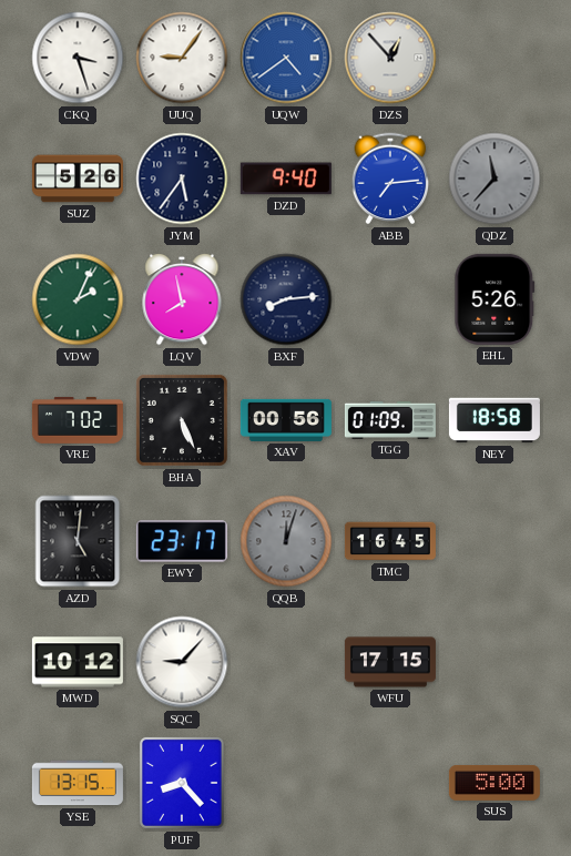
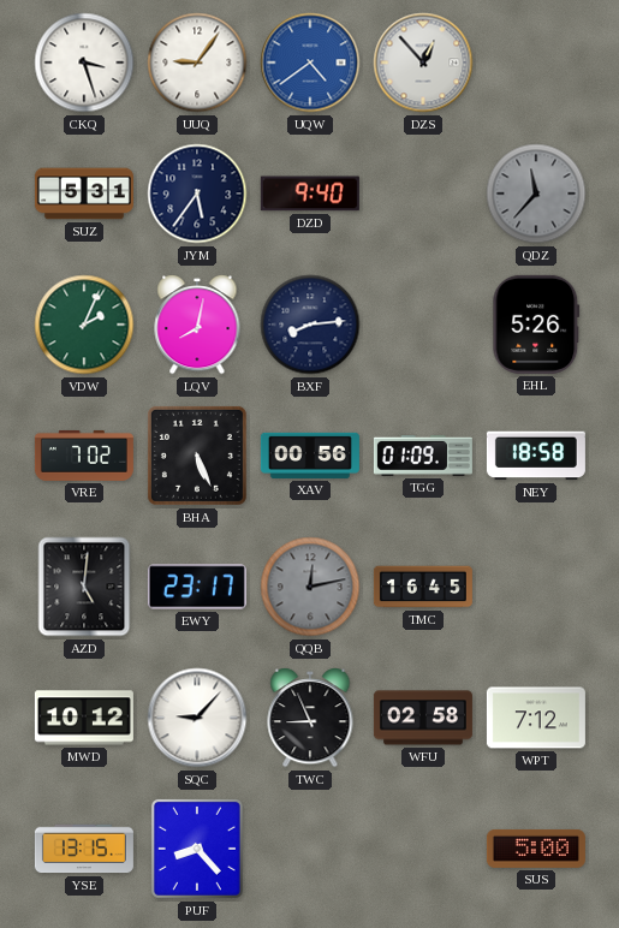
SUZ: 5:26 -> 5:31 (84, 194)
ABB: 7:14 -> none (390, 179)
LQV: 7:58 -> 8:02 (197, 326)
QQB: 12:03 -> 12:13 (310, 587)
TWC: none -> 8:56 (310, 719)
WFU: 17:15 -> 02:58 (423, 718)
WPT: none -> 7:12 (536, 718)
